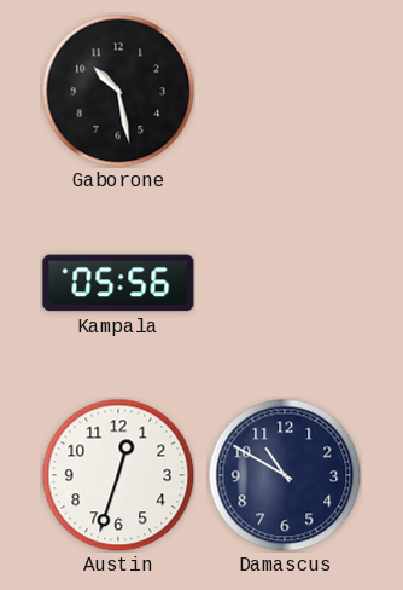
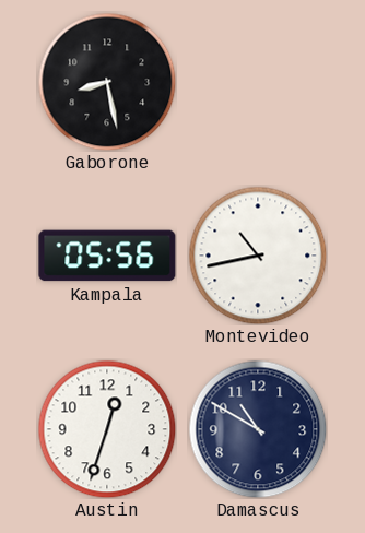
Gaborone: 10:28 -> 8:28 (107, 82)
Montevideo: none -> 10:43 (258, 256)
